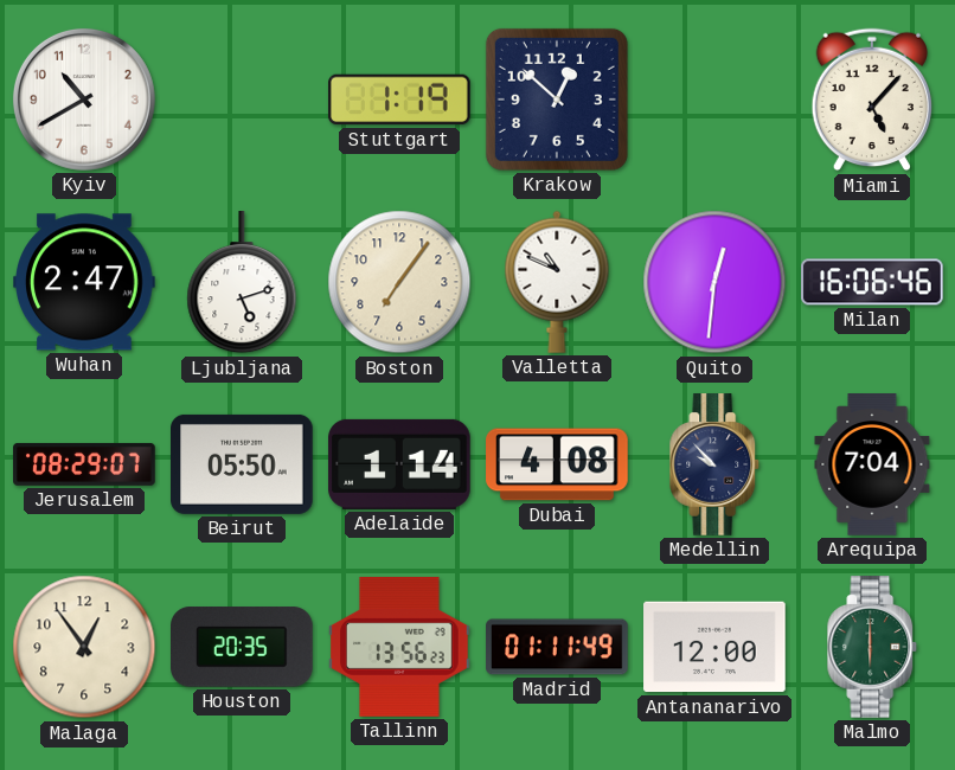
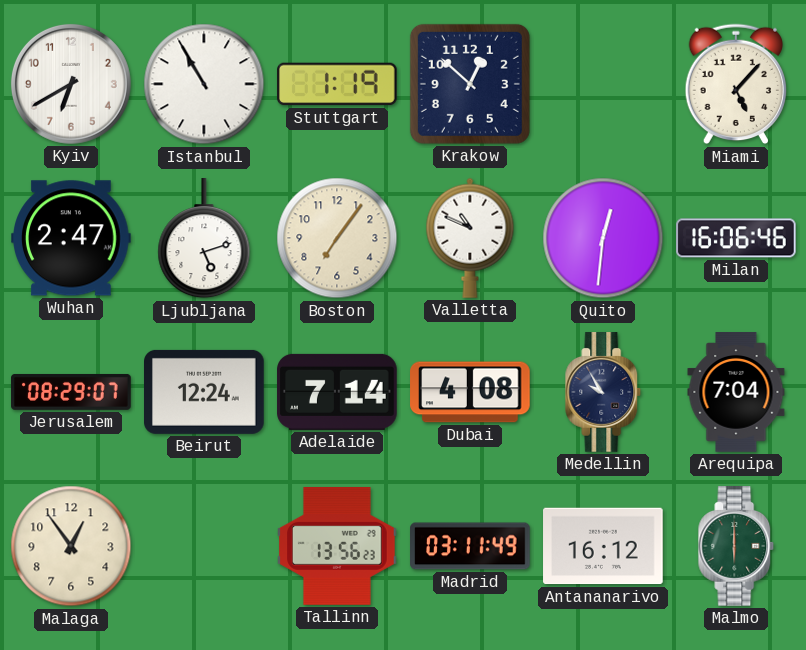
Kyiv: 10:40 -> 6:40 (71, 84)
Istanbul: none -> 10:55 (204, 84)
Beirut: 05:50 -> 12:24 (204, 392)
Adelaide: 1:14 -> 7:14 (337, 392)
Medellin: 9:53 -> 9:55 (603, 392)
Houston: 20:35 -> none (243, 647)
Madrid: 01:11 -> 03:11 (470, 546)
Antananarivo: 12:00 -> 16:12 (603, 546)
